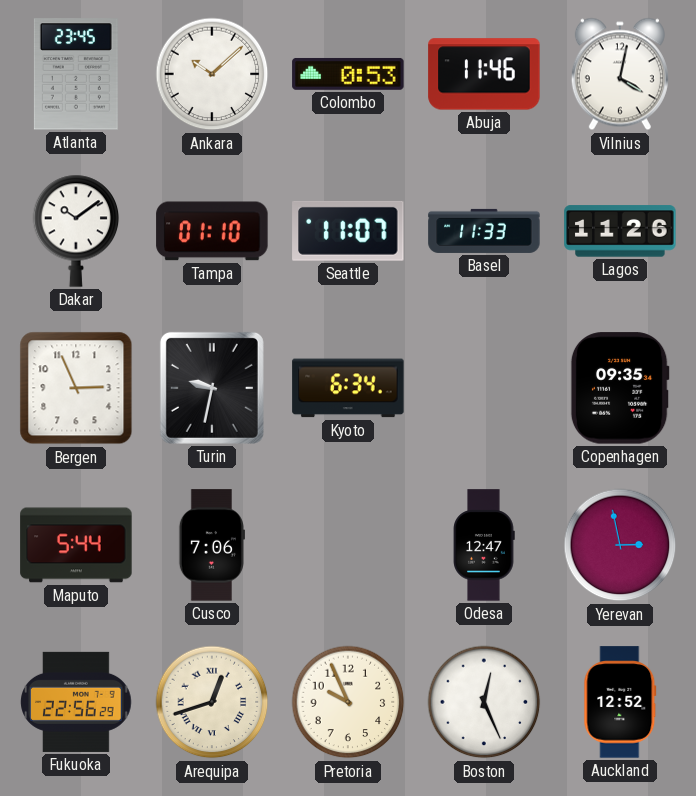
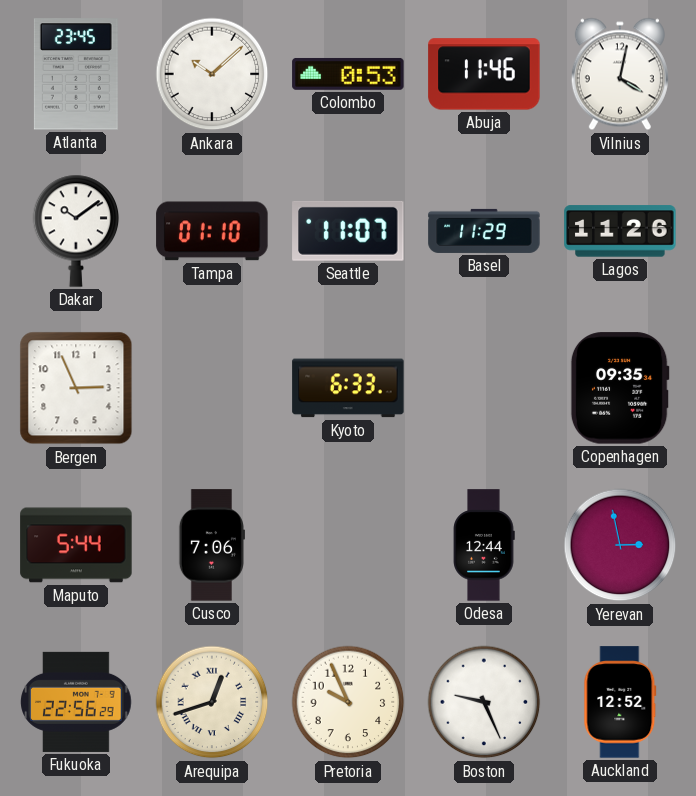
Basel: 11:33 -> 11:29 (484, 231)
Turin: 9:32 -> none (212, 388)
Kyoto: 6:34 -> 6:33 (348, 388)
Odesa: 12:47 -> 12:44 (484, 545)
Boston: 12:26 -> 9:26 (484, 702)
